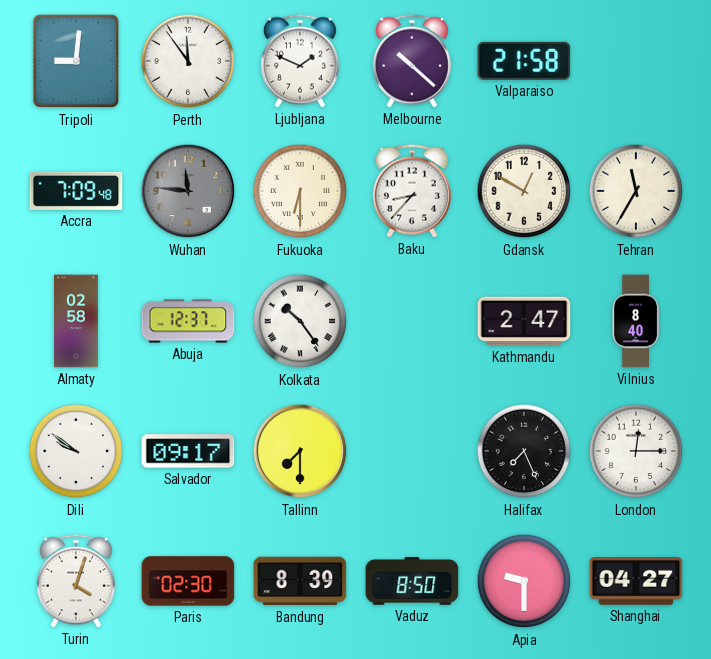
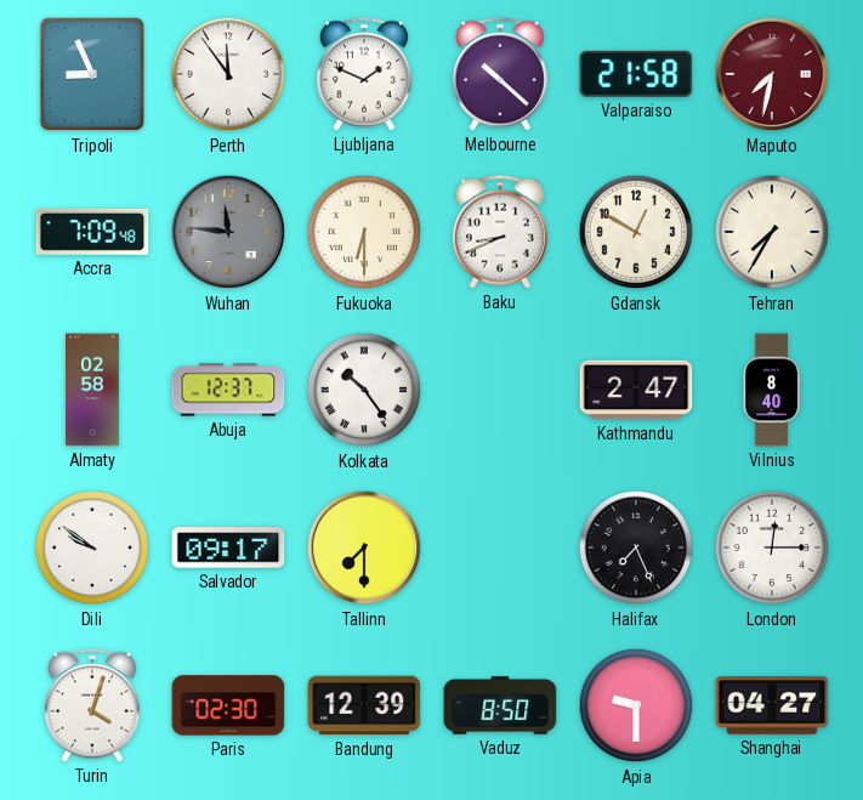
Tripoli: 9:01 -> 8:56 (92, 74)
Maputo: none -> 7:32 (772, 74)
Baku: 8:37 -> 8:41 (500, 232)
Tehran: 11:35 -> 7:35 (772, 232)
Bandung: 8:39 -> 12:39 (364, 705)
